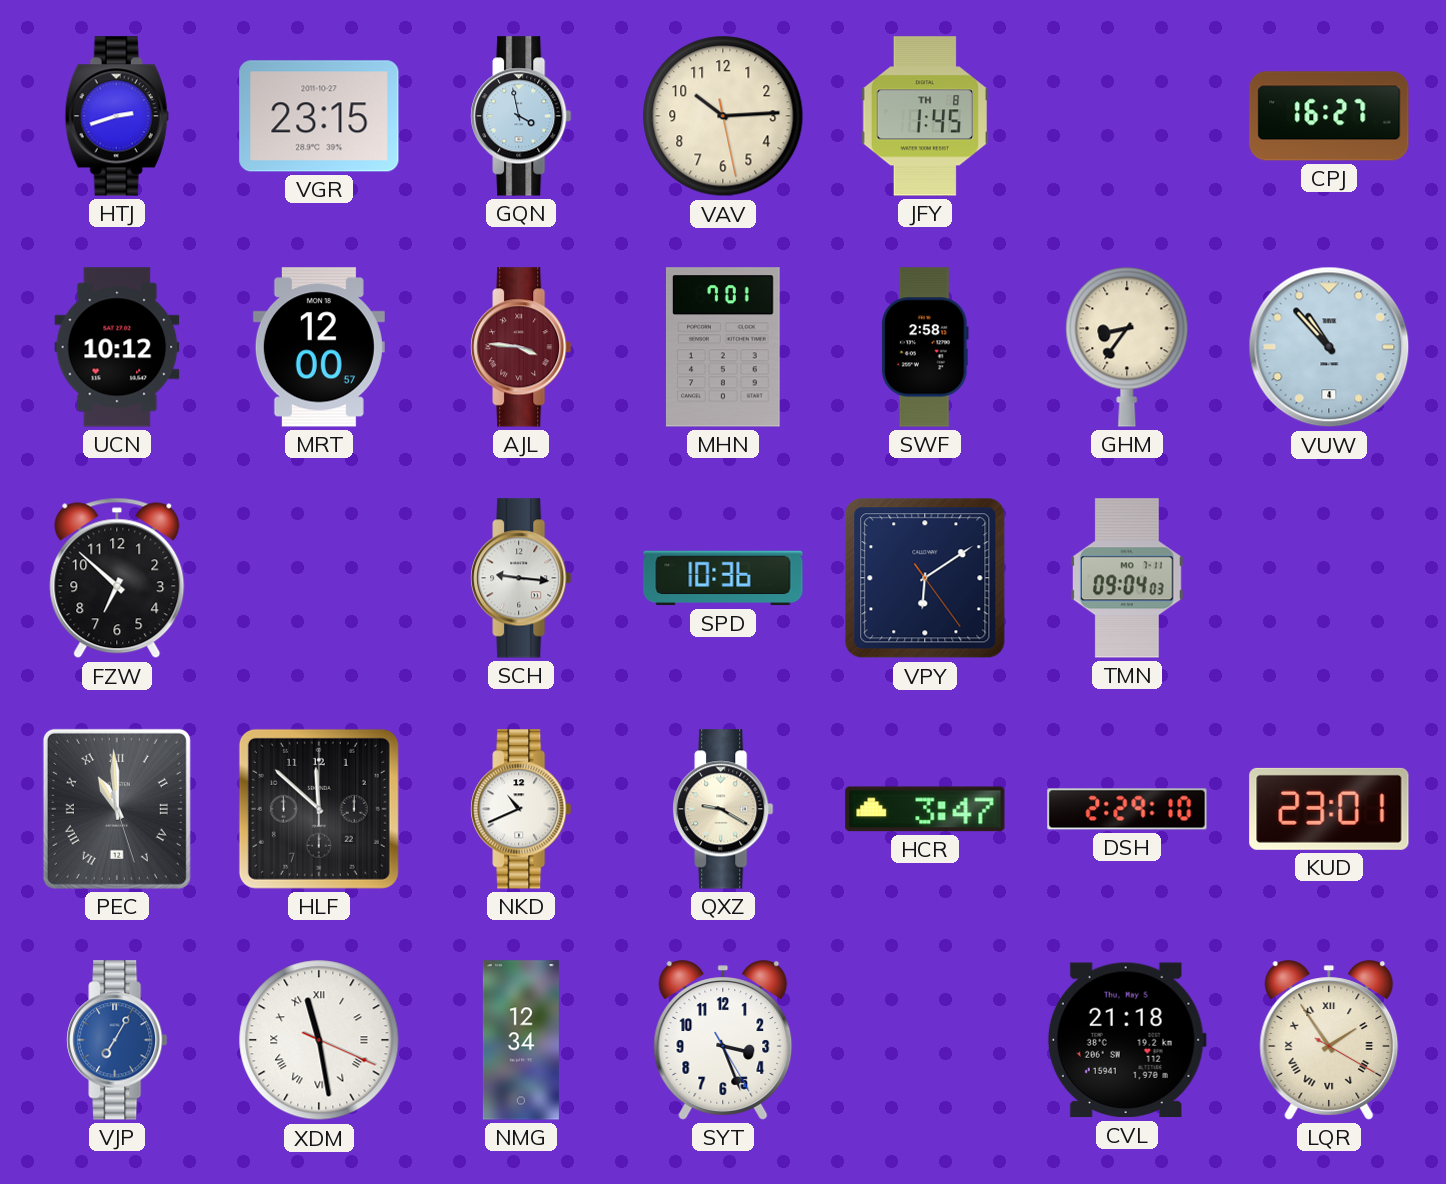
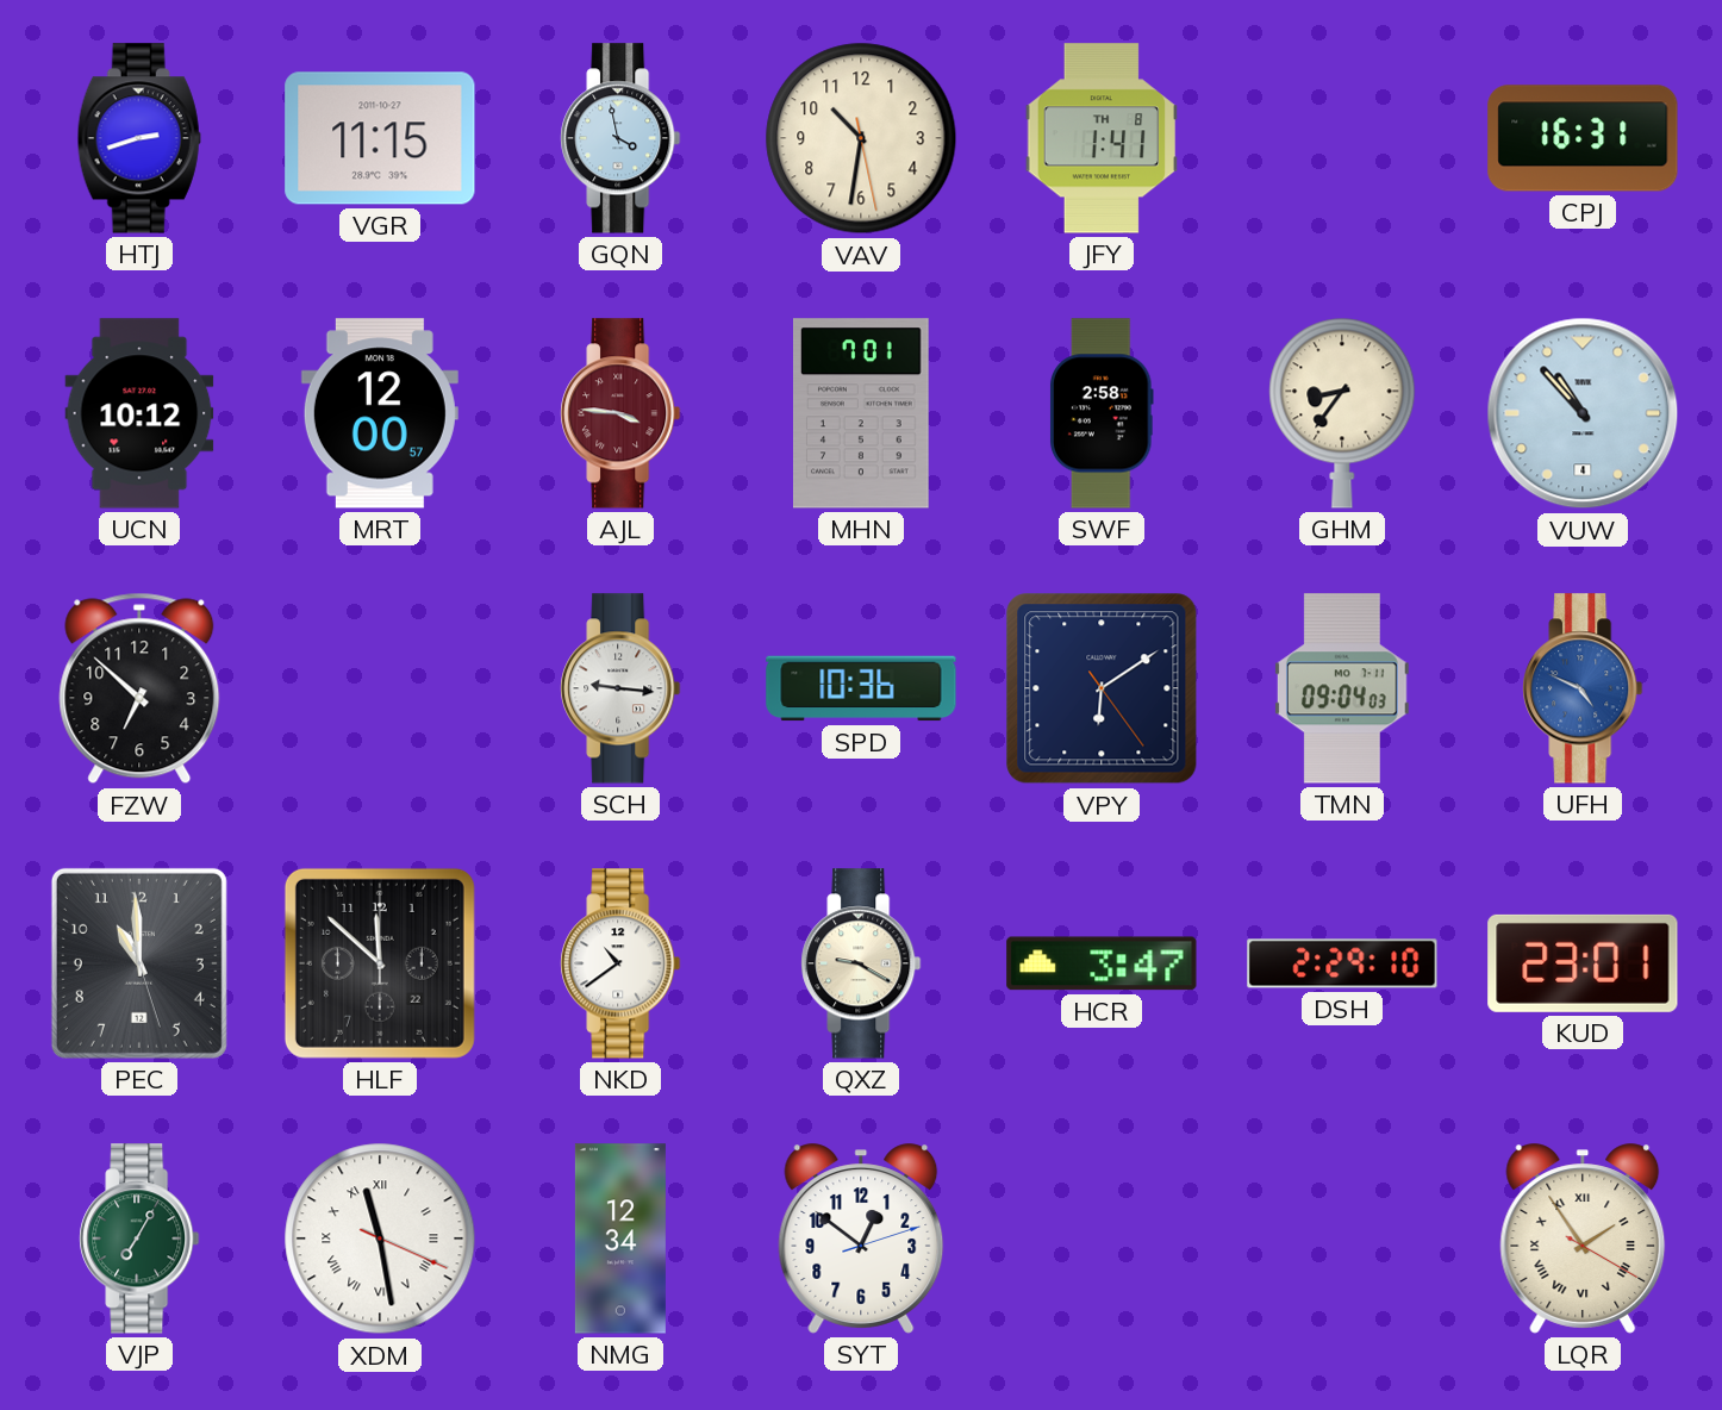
VGR: 23:15 -> 11:15 (380, 138)
VAV: 10:14 -> 10:31 (861, 138)
JFY: 1:45 -> 1:41 (1100, 138)
CPJ: 16:27 -> 16:31 (1583, 138)
UFH: none -> 4:49 (1583, 688)
PEC numerals: Roman -> Arabic (139, 963)
NKD: 10:41 -> 10:39 (620, 963)
VJP dial: blue -> green (139, 1239)
SYT: 3:26 -> 12:51 (861, 1239)
CVL: 21:18 -> none (1127, 1040)
